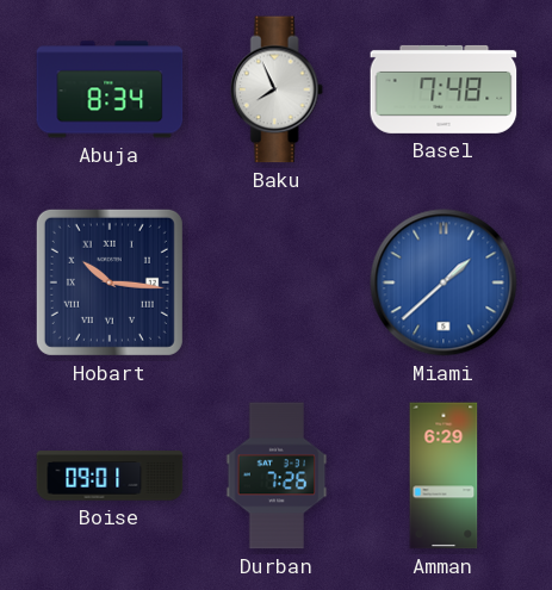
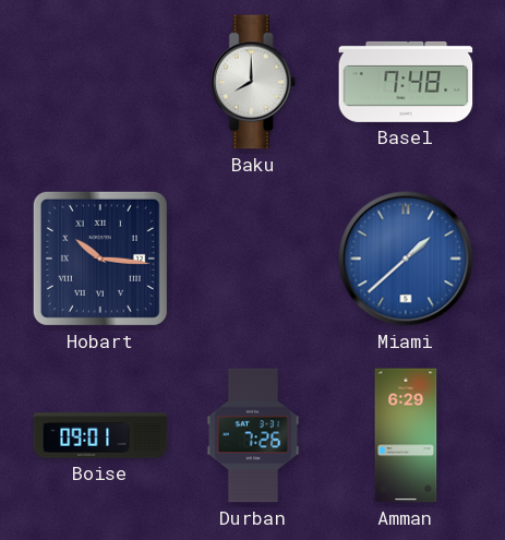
Abuja: 8:34 -> none (110, 89)
Baku: 7:56 -> 8:00 (253, 82)
